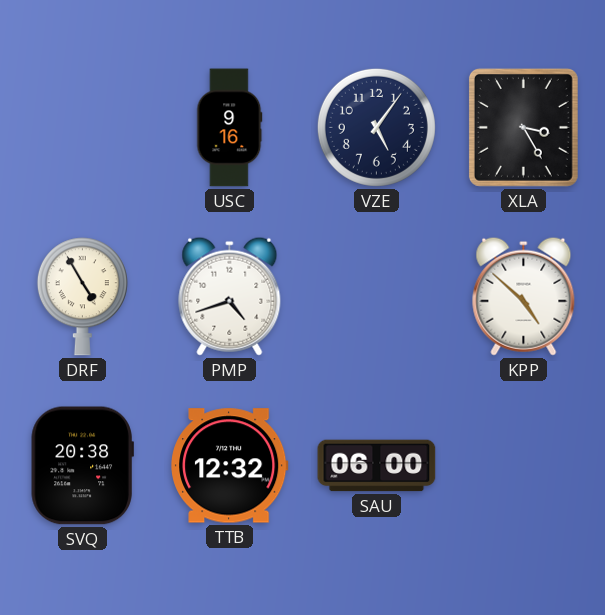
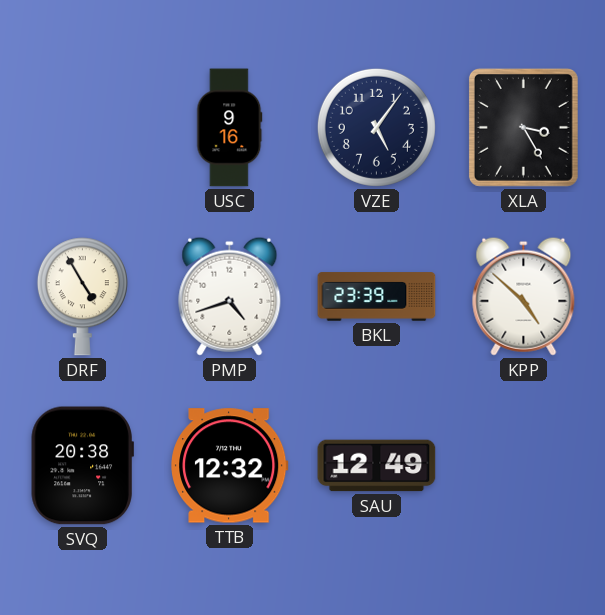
BKL: none -> 23:39 (377, 297)
SAU: 06:00 -> 12:49 (377, 466)
